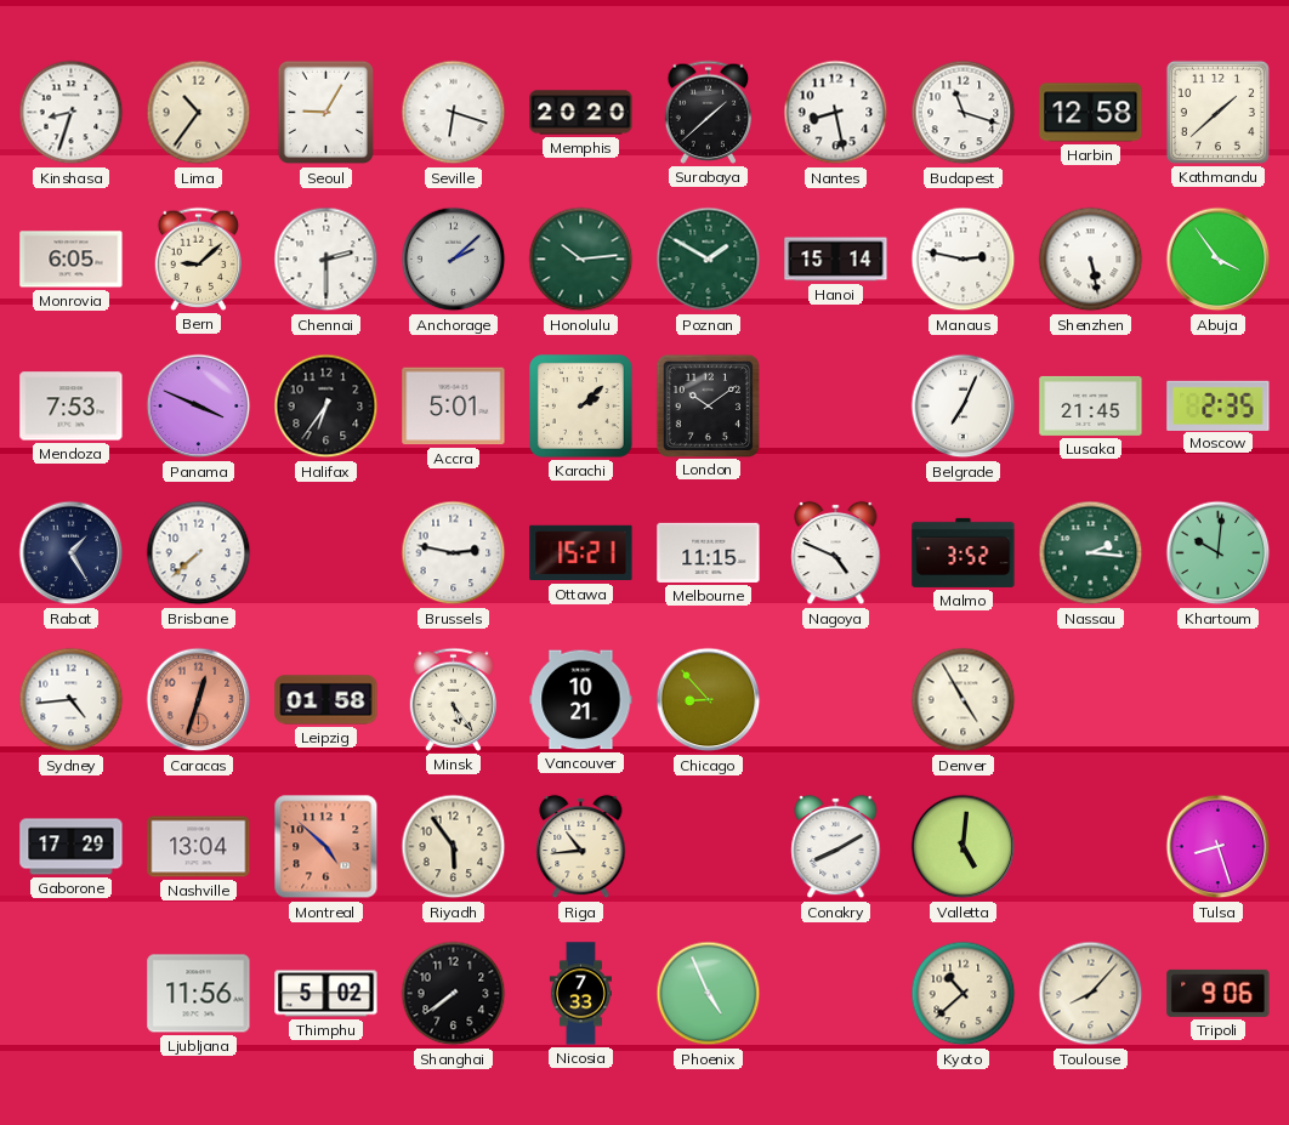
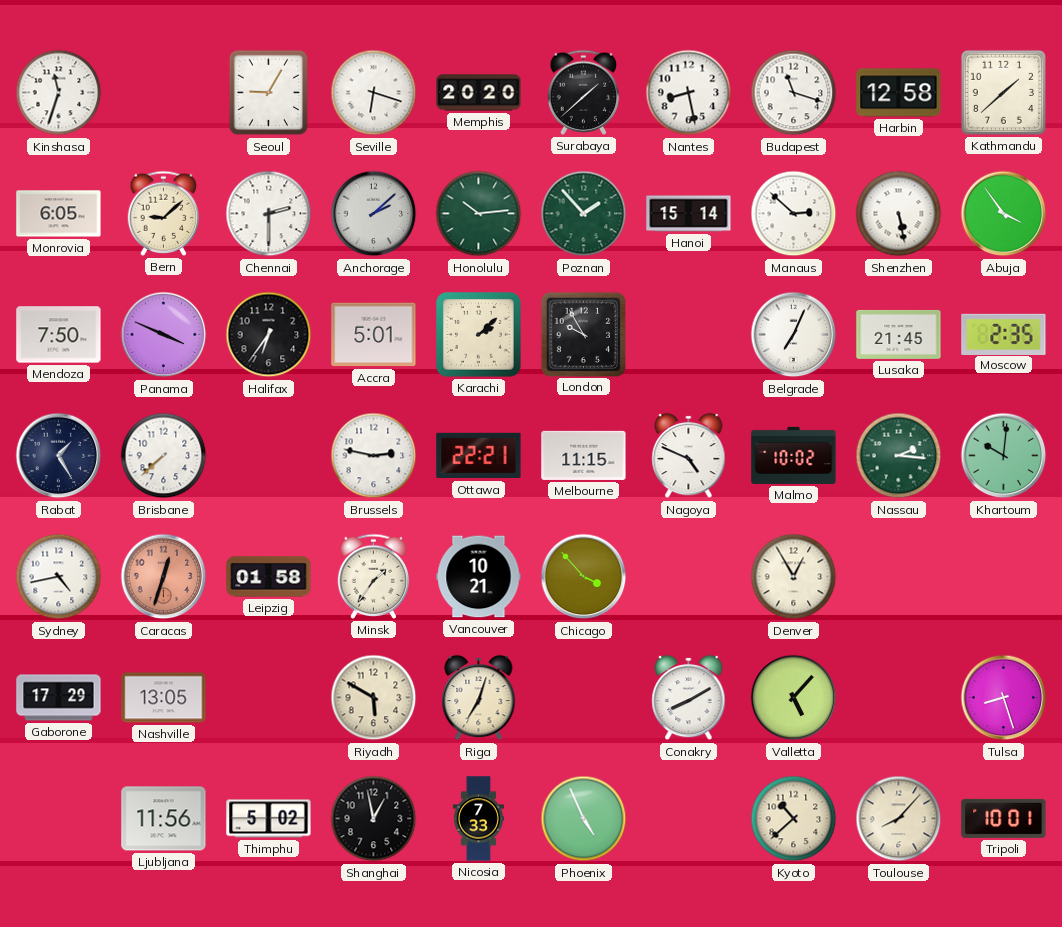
Kinshasa: 8:33 -> 11:33 (59, 93)
Lima: 10:36 -> none (199, 113)
Poznan: 1:50 -> 1:53 (584, 214)
Manaus: 2:47 -> 2:52 (794, 214)
Mendoza: 7:53 -> 7:50 (59, 335)
London: 10:09 -> 9:55 (583, 334)
Ottawa: 15:21 -> 22:21 (479, 456)
Malmo: 3:52 -> 10:02 (794, 455)
Sydney: 4:44 -> 4:43 (59, 577)
Minsk: 5:24 -> 1:36 (374, 576)
Chicago: 8:53 -> 3:53 (584, 577)
Denver: 4:55 -> 12:55 (794, 577)
Nashville: 13:04 -> 13:05 (164, 698)
Montreal: 4:52 -> none (326, 847)
Riyadh: 5:54 -> 5:50 (374, 698)
Riga: 10:44 -> 7:03 (479, 698)
Valletta: 5:01 -> 5:07 (794, 698)
Shanghai: 7:39 -> 12:58 (374, 819)
Tripoli: 9:06 -> 10:01 (1004, 818)
